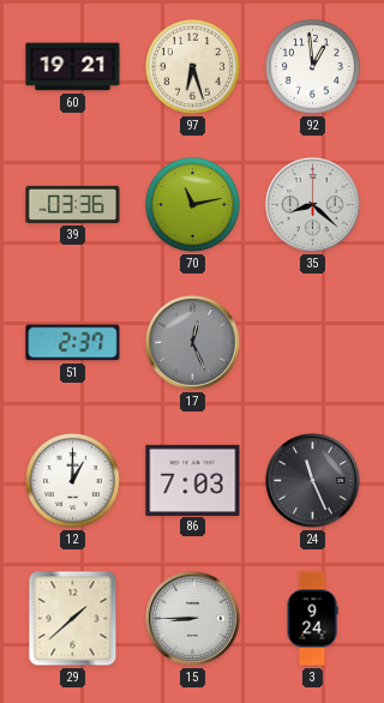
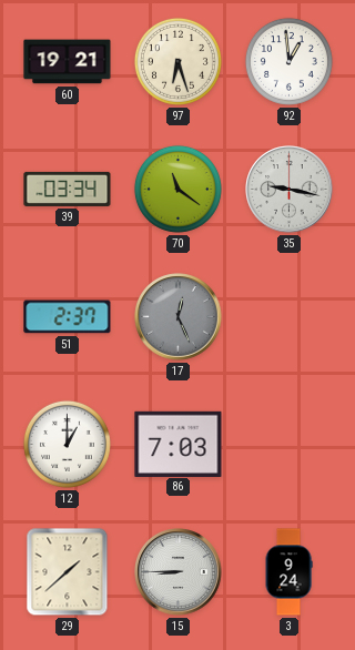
39: 03:36 -> 03:34 (68, 189)
70: 11:13 -> 11:21 (177, 189)
35: 8:22 -> 9:17 (290, 190)
24: 11:26 -> none (313, 481)
